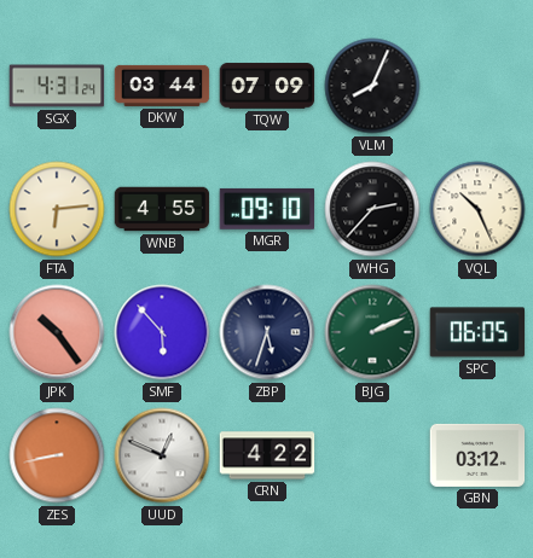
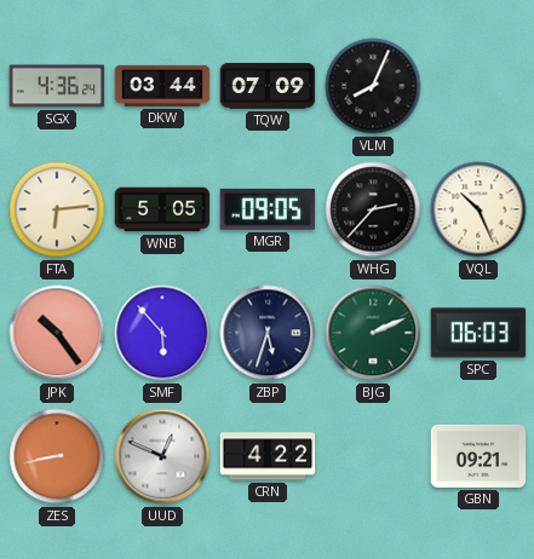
SGX: 4:31 -> 4:36 (57, 86)
WNB: 4:55 -> 5:05 (162, 209)
MGR: 09:10 -> 09:05 (266, 209)
SPC: 06:05 -> 06:03 (478, 333)
GBN: 03:12 -> 09:21 (478, 456)
